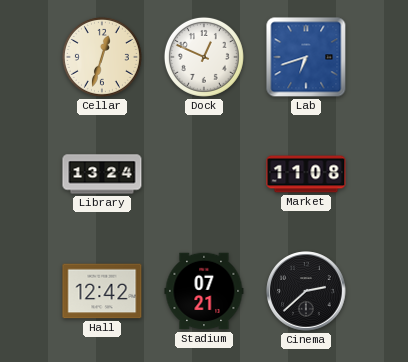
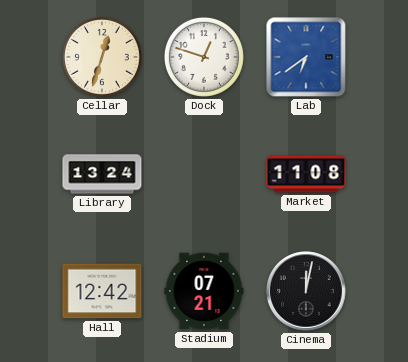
Dock: 12:49 -> 12:48 (204, 57)
Lab: 6:42 -> 6:39 (306, 57)
Cinema: 2:38 -> 12:02 (306, 291)
